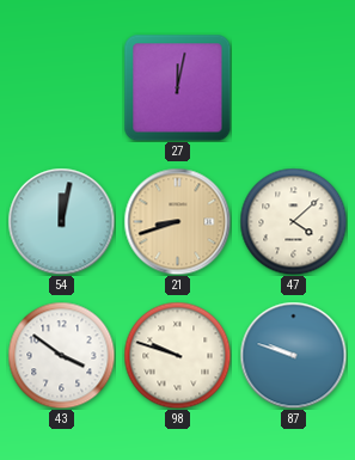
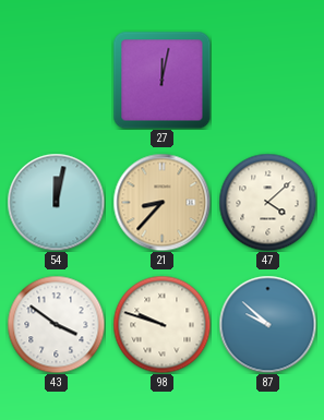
21: 8:42 -> 8:37 (161, 202)
87: 9:48 -> 9:52 (267, 324)
